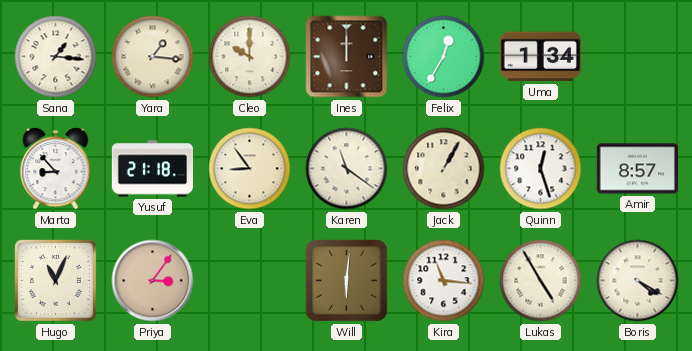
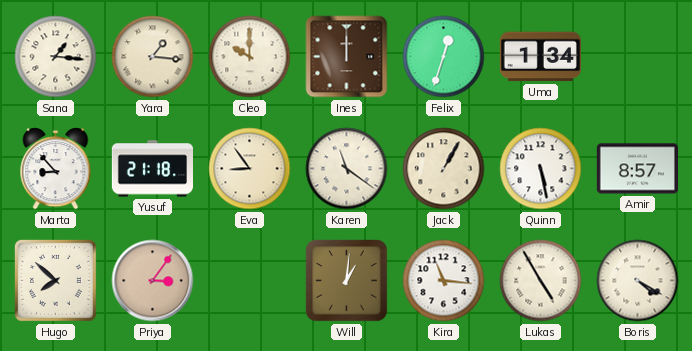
Felix: 12:35 -> 12:33 (444, 57)
Quinn: 12:27 -> 5:28 (541, 169)
Hugo: 11:04 -> 7:52 (55, 280)
Will: 6:01 -> 1:01 (347, 281)
